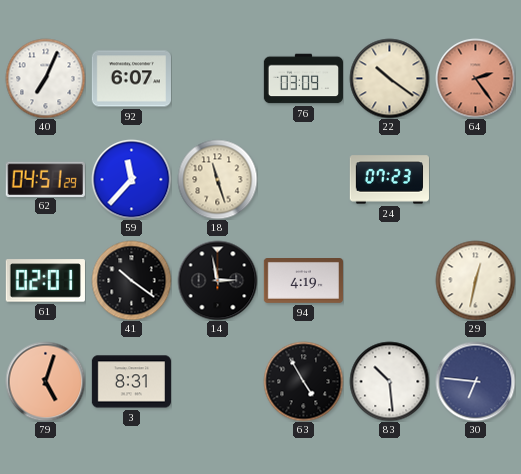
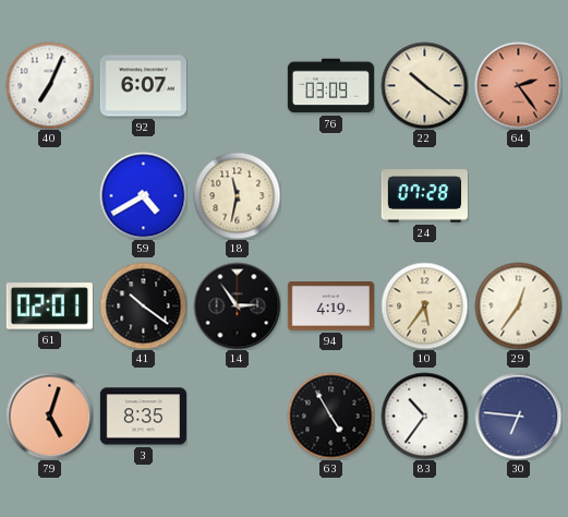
62: 04:51 -> none (45, 179)
59: 11:37 -> 4:40 (143, 195)
18: 11:27 -> 11:32 (237, 195)
24: 07:23 -> 07:28 (424, 196)
14: 2:58 -> 2:54 (237, 305)
10: none -> 5:36 (424, 305)
29: 12:32 -> 12:36 (518, 305)
3: 8:31 -> 8:35 (143, 417)
83: 10:29 -> 10:36 (424, 416)
